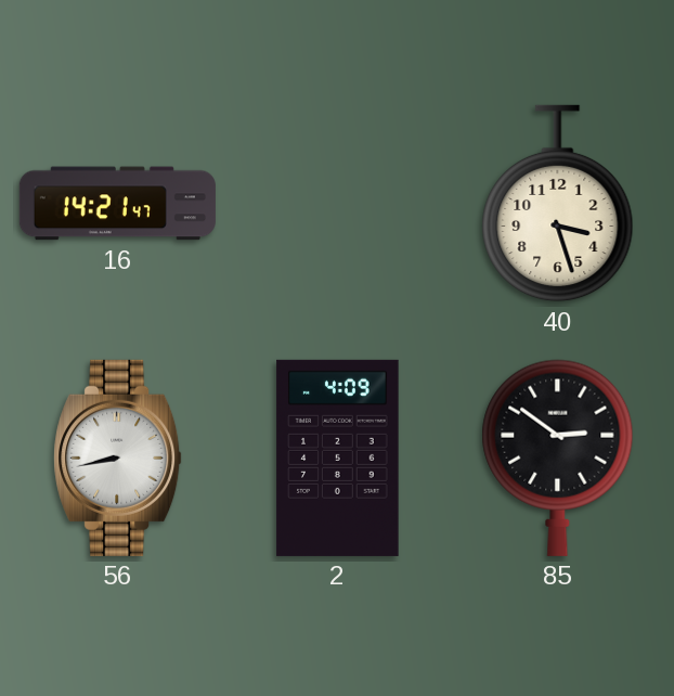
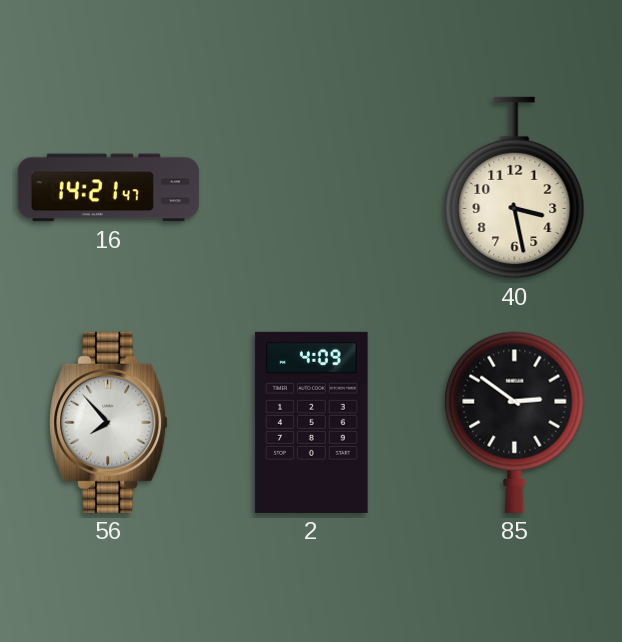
40: 3:27 -> 3:28 (515, 188)
56: 8:43 -> 7:53 (109, 422)
